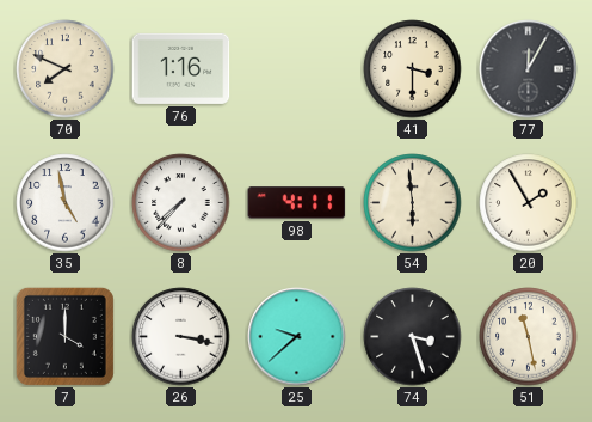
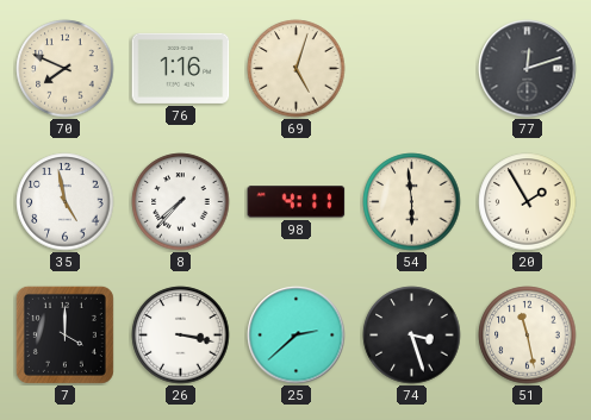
69: none -> 5:03 (297, 69)
41: 3:30 -> none (413, 69)
77: 12:05 -> 12:12 (528, 69)
25: 9:38 -> 2:38 (297, 336)
